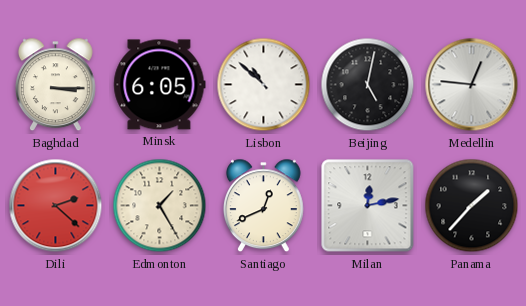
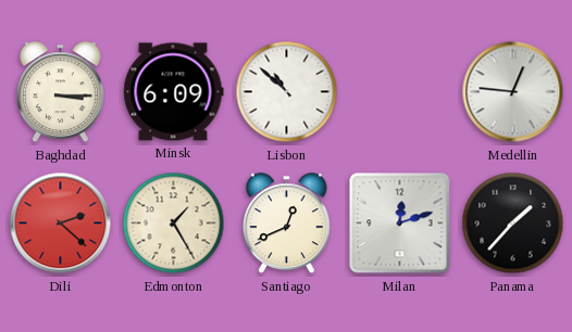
Minsk: 6:05 -> 6:09 (174, 92)
Beijing: 5:02 -> none (368, 85)
Milan: 12:13 -> 12:12 (400, 224)
